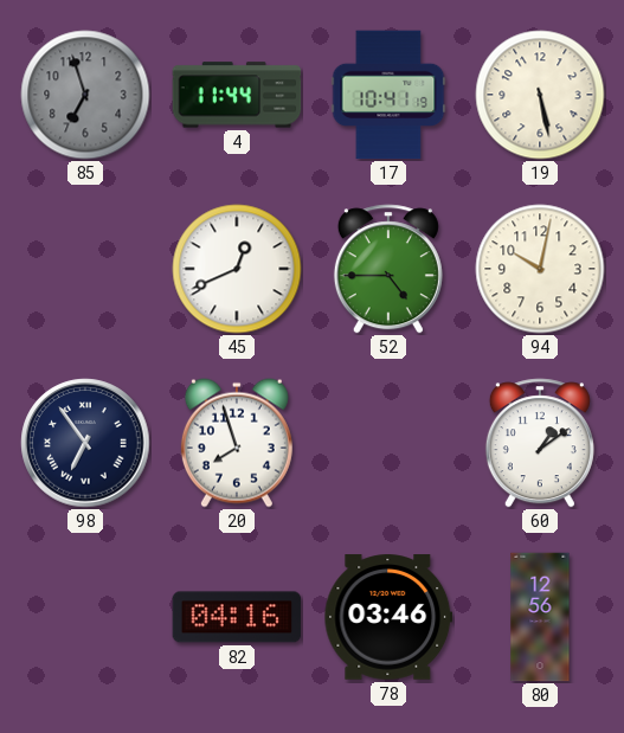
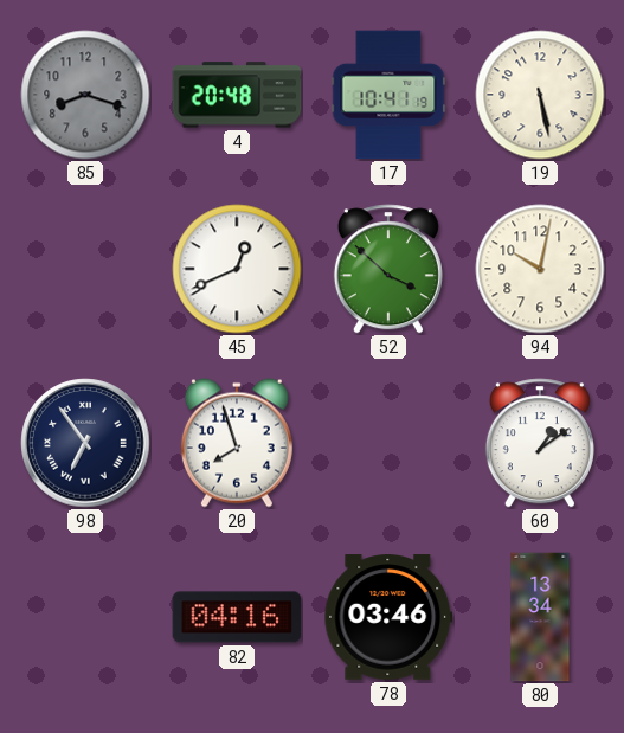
85: 6:57 -> 8:18 (85, 95)
4: 11:44 -> 20:48 (237, 95)
52: 4:45 -> 3:52 (388, 269)
80: 12:56 -> 13:34 (540, 617)
